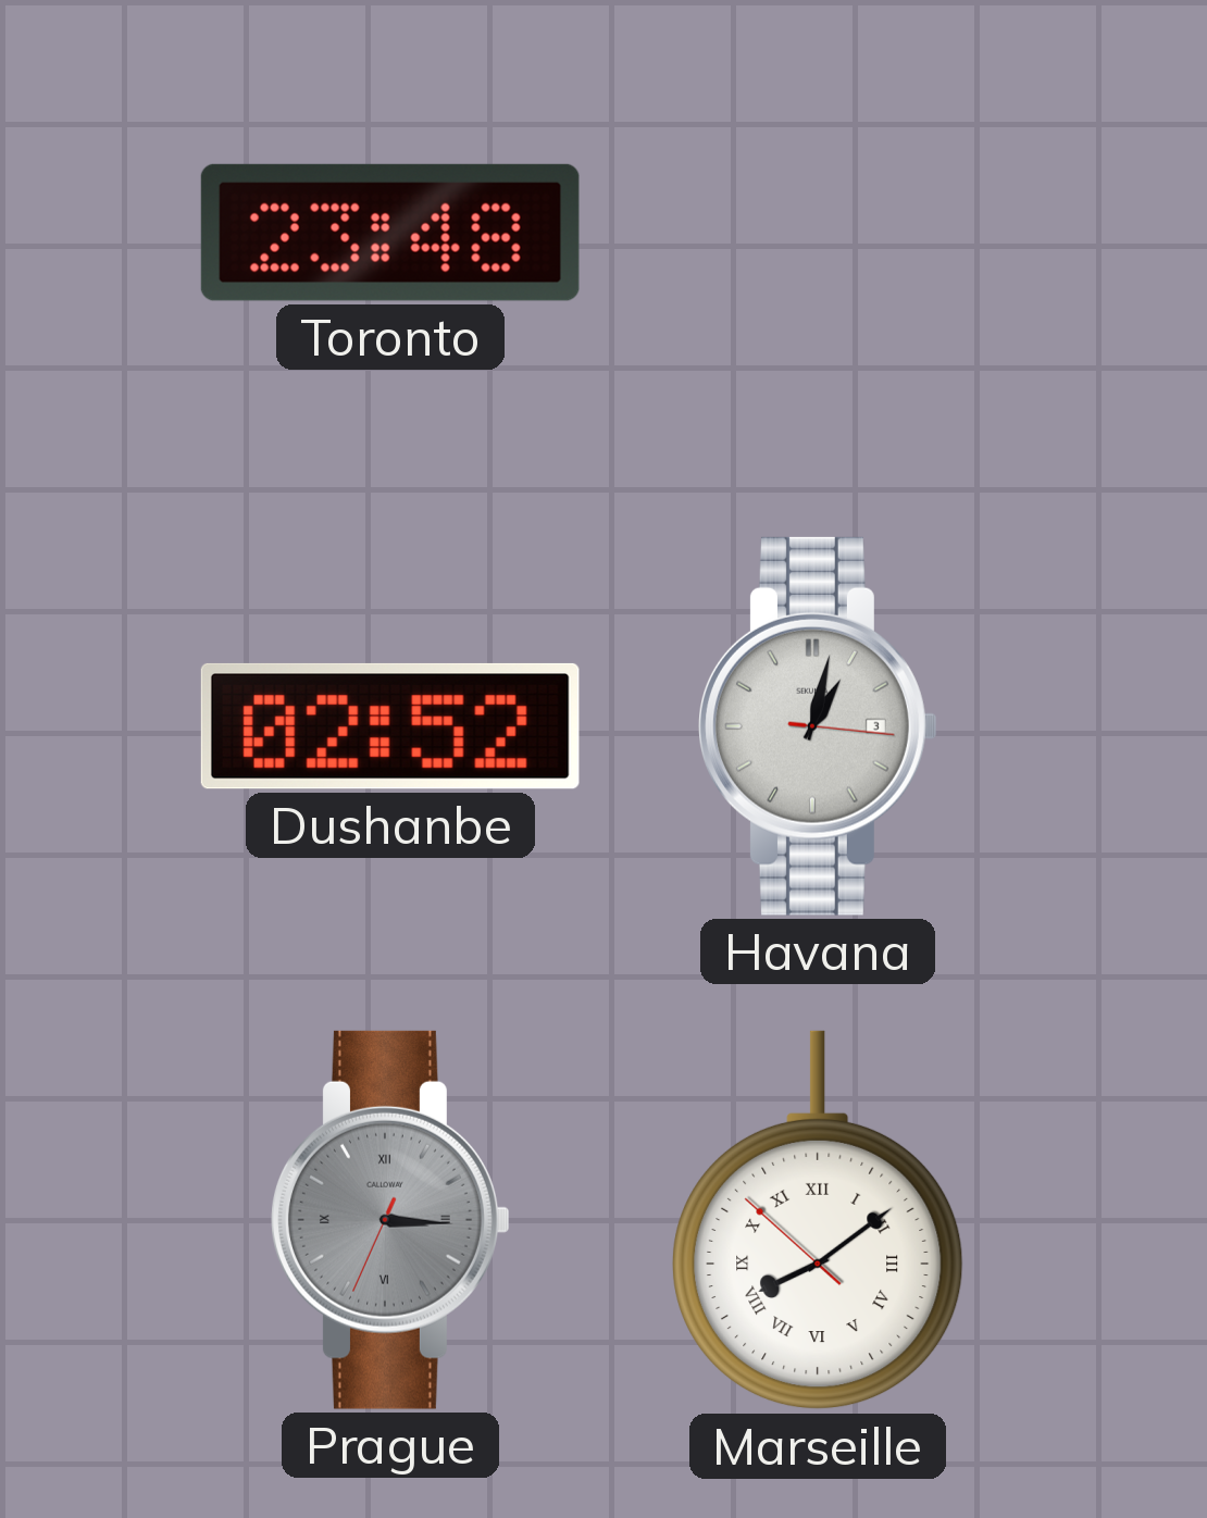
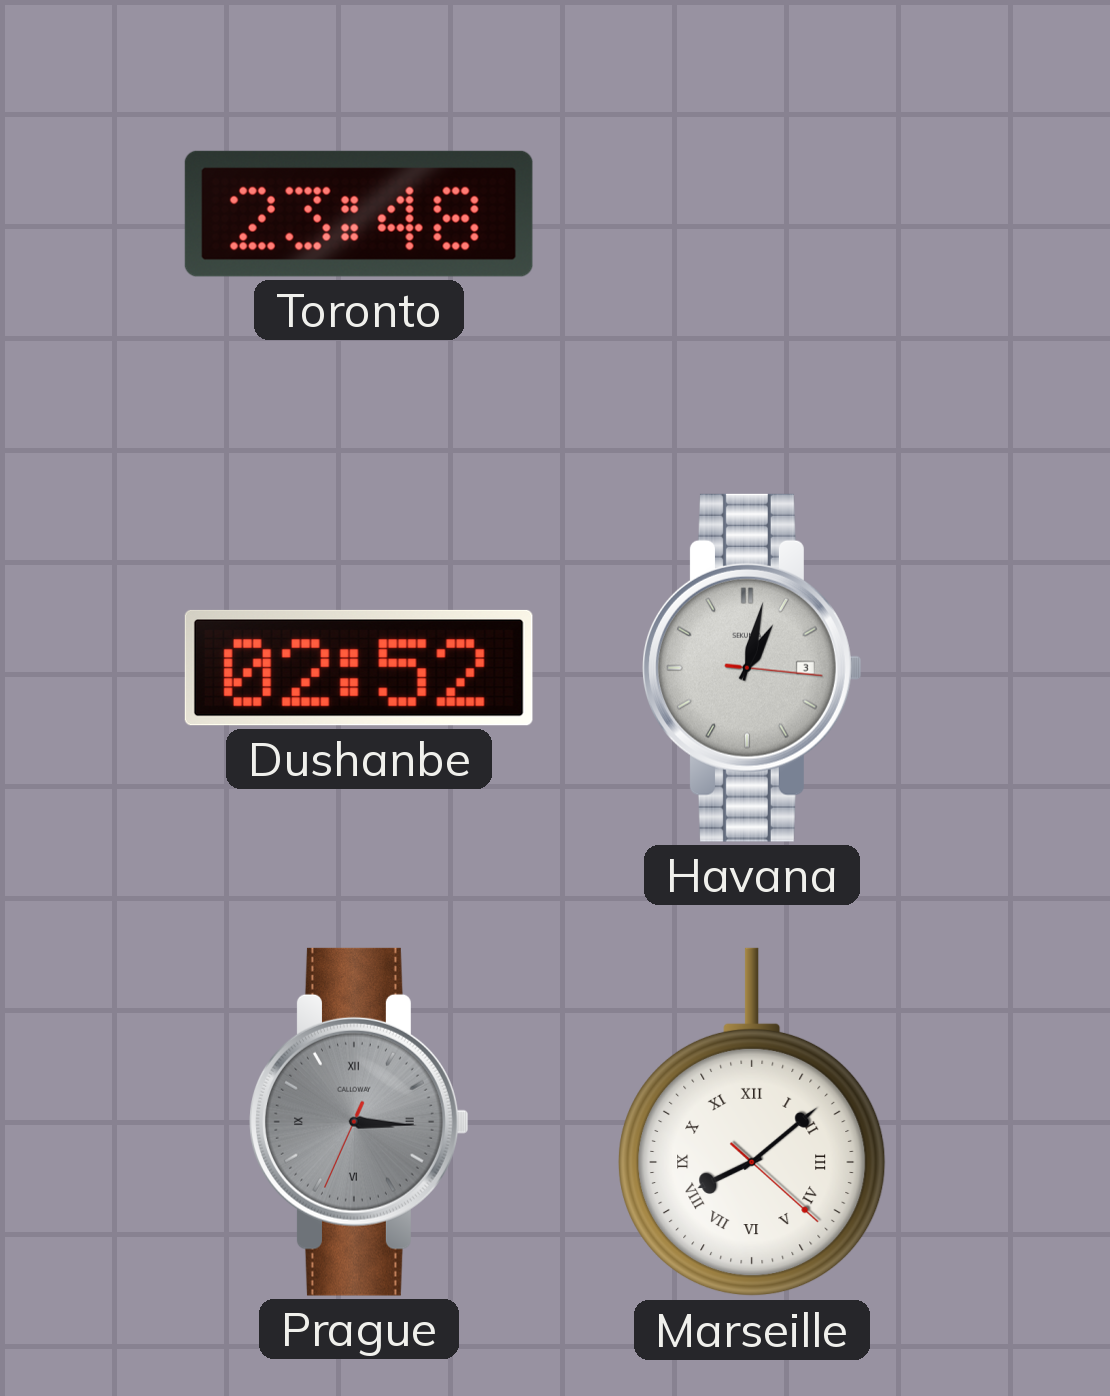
Marseille: 8:08:52 -> 8:08:22 (752, 1122)
